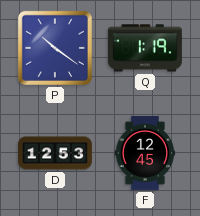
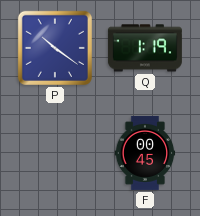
D: 12:53 -> none (55, 153)
F: 12:45 -> 00:45 (145, 153)
